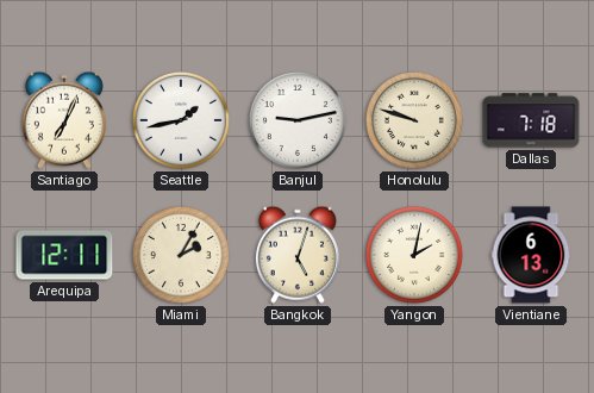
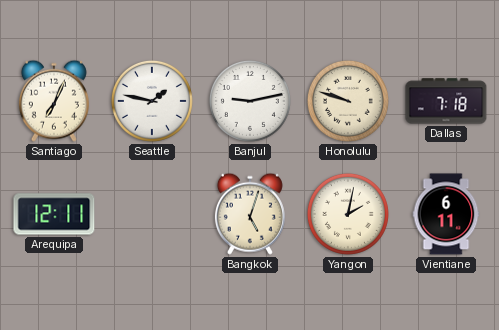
Seattle: 1:43 -> 1:47 (152, 101)
Miami: 2:05 -> none (181, 255)
Vientiane: 6:13 -> 6:11 (446, 214)
